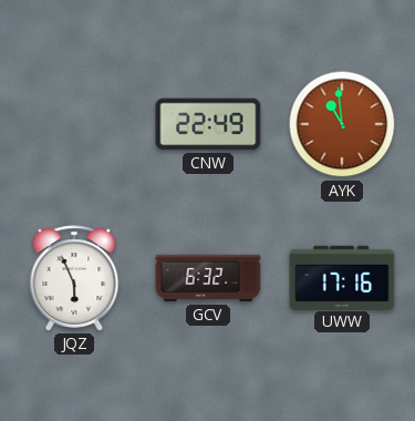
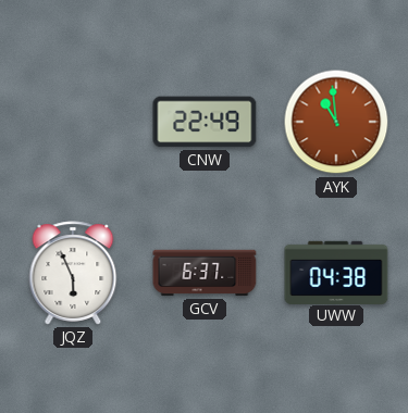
GCV: 6:32 -> 6:37 (205, 273)
UWW: 17:16 -> 04:38 (336, 272)
